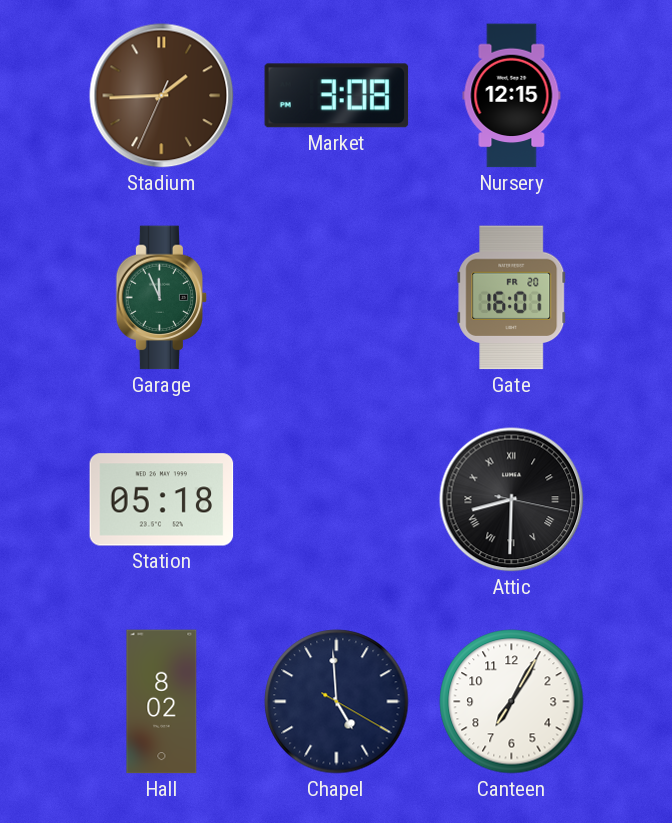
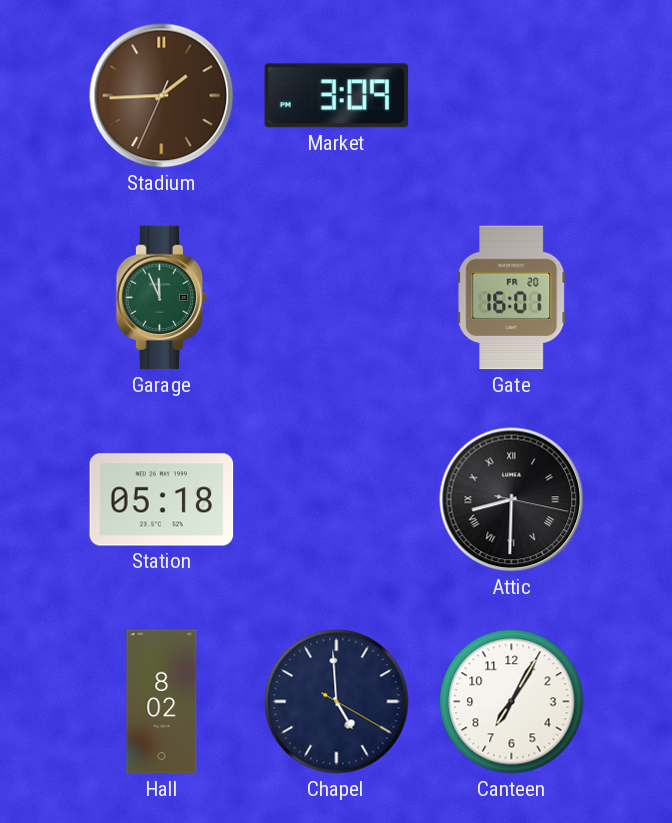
Market: 3:08 -> 3:09 (337, 96)
Nursery: 12:15 -> none (512, 96)
